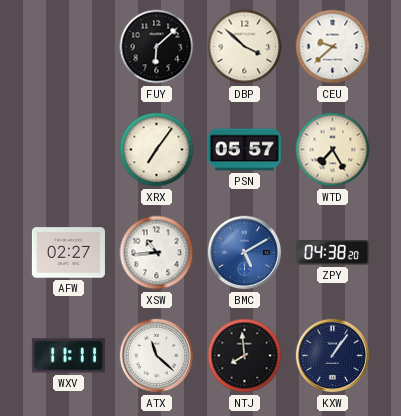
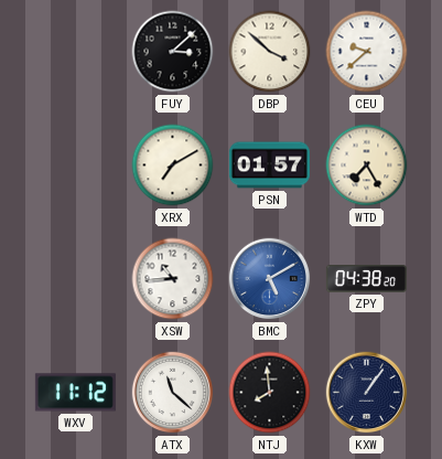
FUY: 6:08 -> 3:08 (173, 52)
XRX: 7:06 -> 7:10 (173, 166)
PSN: 05:57 -> 01:57 (269, 166)
AFW: 02:27 -> none (68, 253)
WXV: 11:11 -> 11:12 (75, 393)
